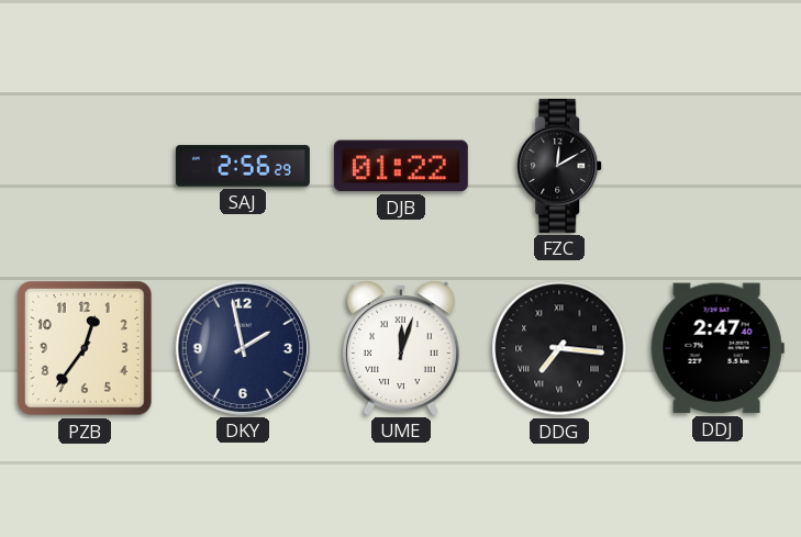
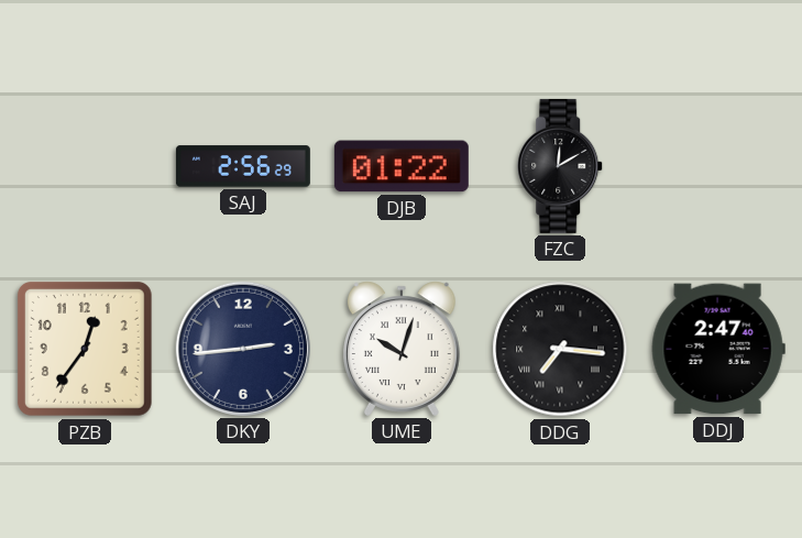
DKY: 1:58 -> 2:44 (243, 349)
UME: 12:03 -> 10:03 (402, 349)
